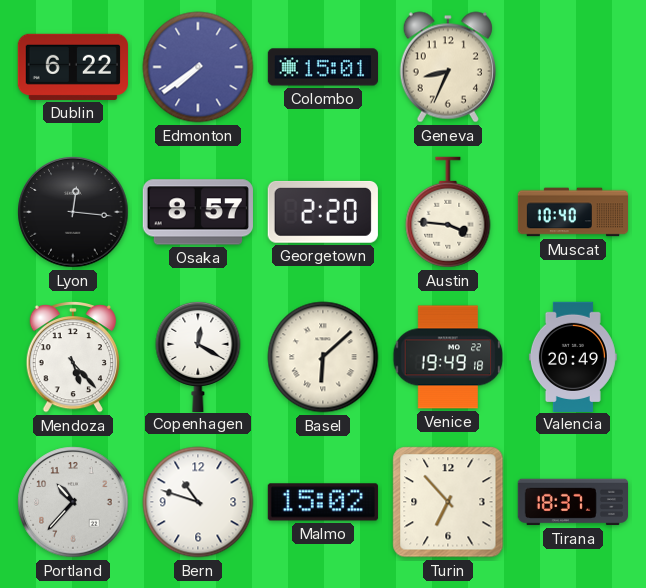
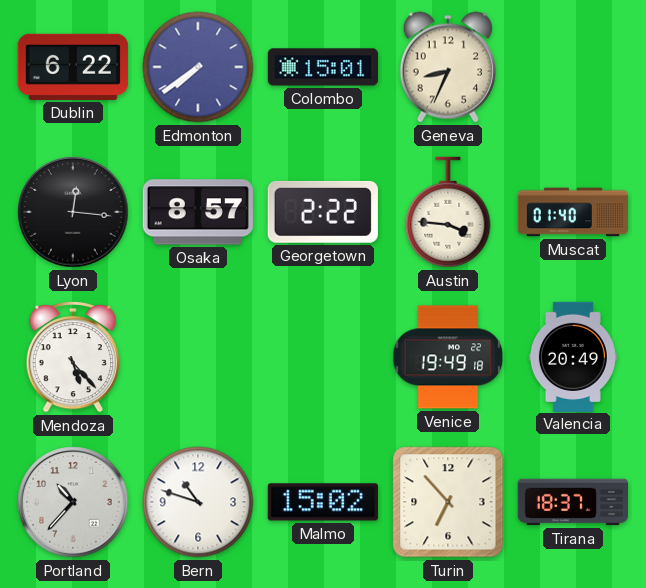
Georgetown: 2:20 -> 2:22 (323, 212)
Muscat: 10:40 -> 01:40 (572, 212)
Copenhagen: 12:20 -> none (198, 356)
Basel: 6:08 -> none (323, 357)
